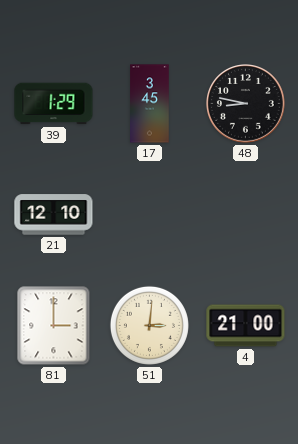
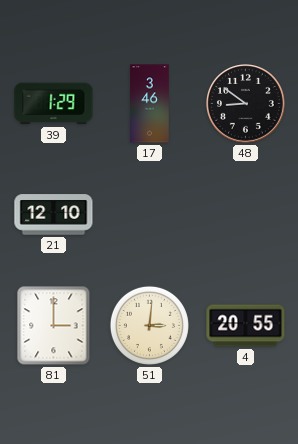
17: 3:45 -> 3:46 (150, 104)
48: 8:47 -> 8:51 (246, 104)
4: 21:00 -> 20:55 (246, 326)
